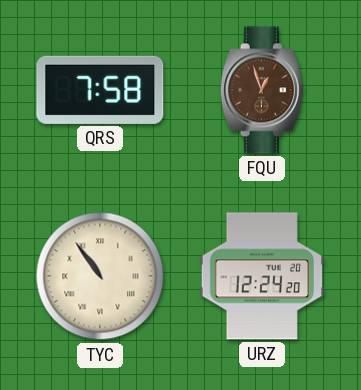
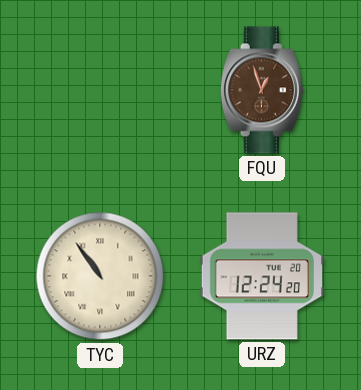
QRS: 7:58 -> none (100, 90)
